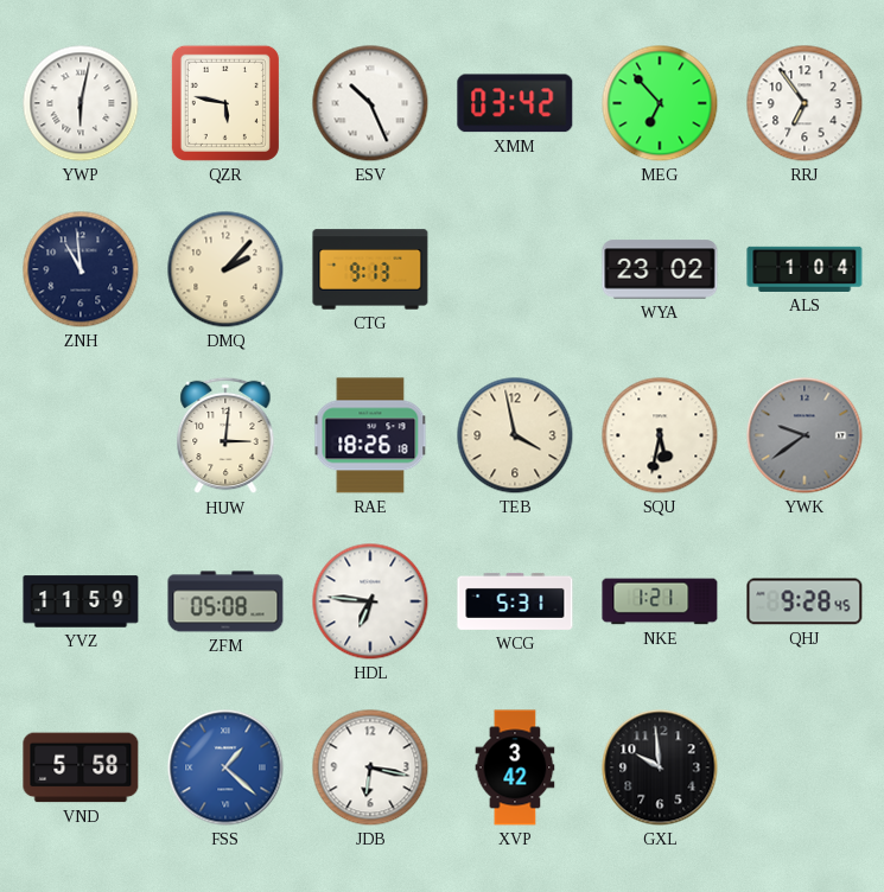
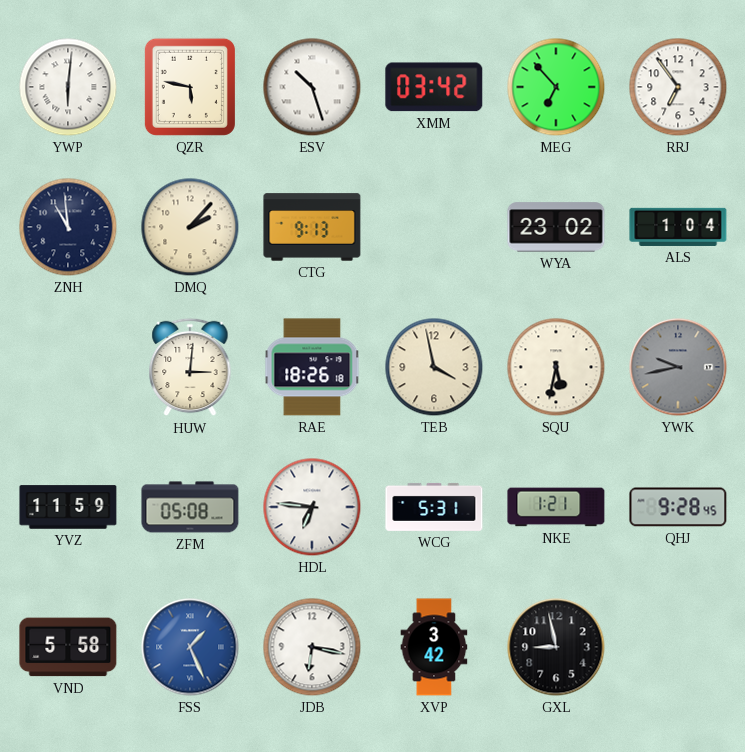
YWP: 6:02 -> 6:01 (68, 87)
ESV: 10:26 -> 10:27 (312, 87)
YWK: 9:39 -> 9:43 (678, 367)
FSS: 1:22 -> 1:26 (190, 647)
GXL: 9:59 -> 8:58 (556, 647)
